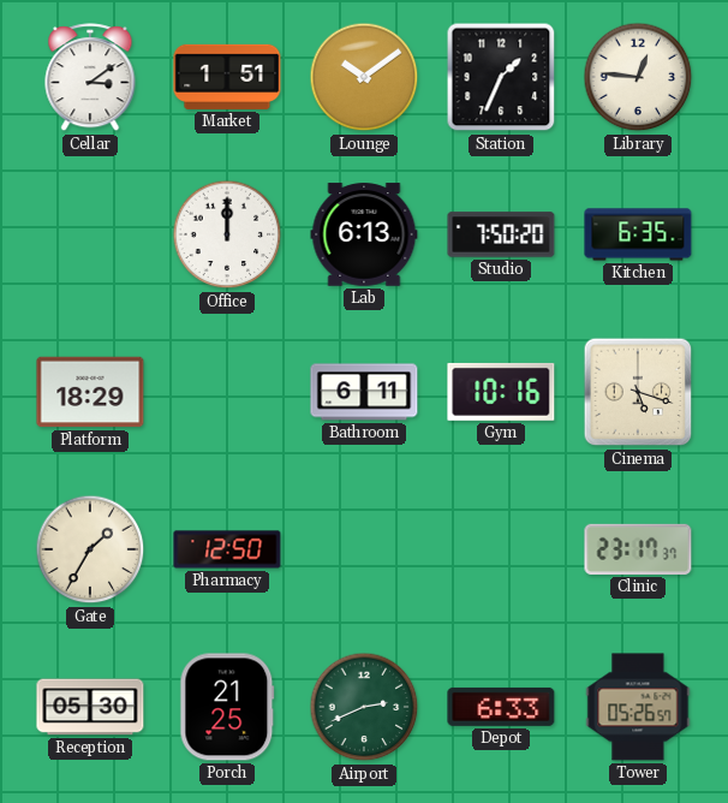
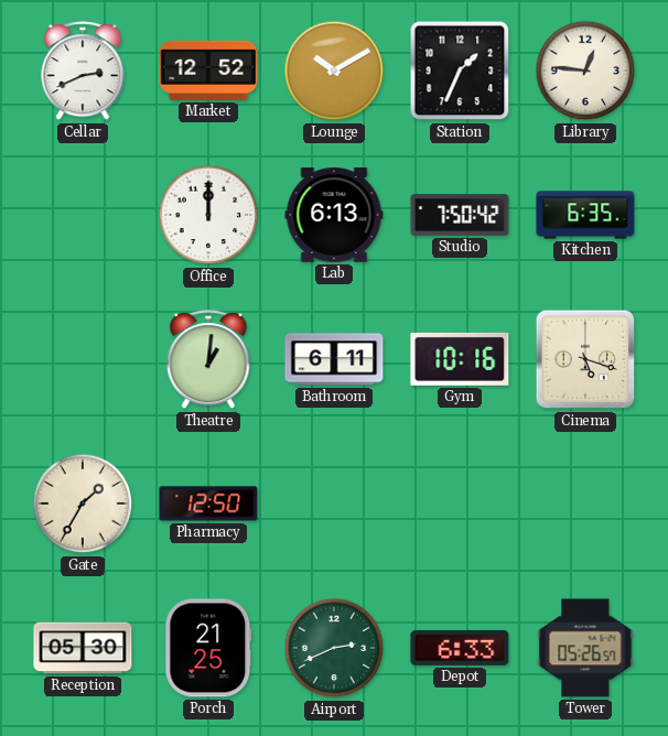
Cellar: 3:09 -> 2:41 (83, 72)
Market: 1:51 -> 12:52 (208, 71)
Lounge: 10:09 -> 10:10 (334, 71)
Studio: 7:50:20 -> 7:50:42 (460, 215)
Platform: 18:29 -> none (90, 392)
Theatre: none -> 1:01 (208, 360)
Clinic: 23:17 -> none (638, 549)
